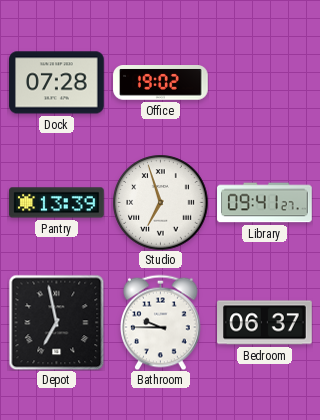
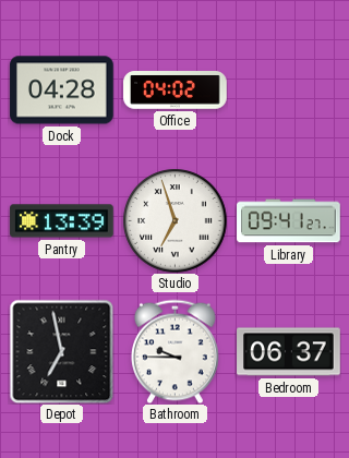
Dock: 07:28 -> 04:28 (62, 91)
Office: 19:02 -> 04:02 (176, 91)
